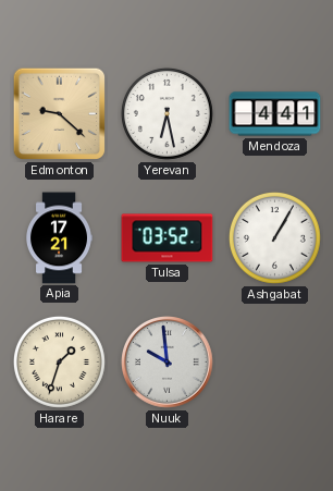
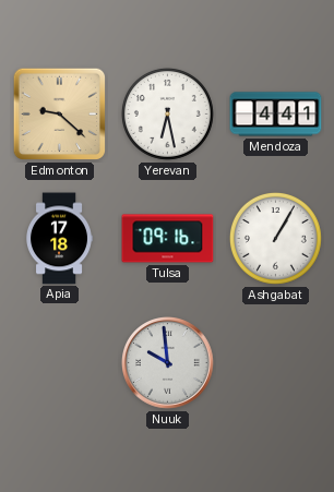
Apia: 17:21 -> 17:18 (60, 239)
Tulsa: 03:52 -> 09:16 (168, 239)
Harare: 1:33 -> none (59, 361)
